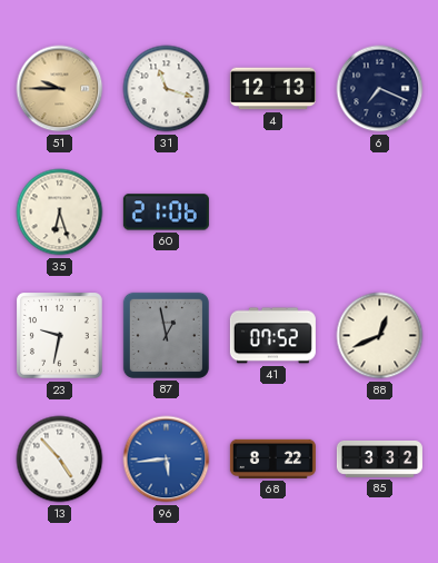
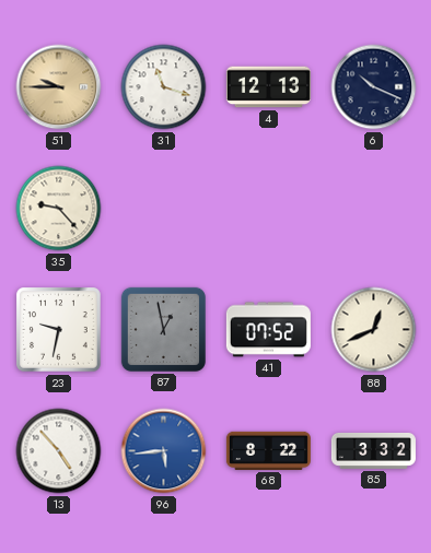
6: 7:19 -> 10:19 (374, 87)
35: 6:27 -> 9:23 (59, 209)
60: 21:06 -> none (166, 213)
